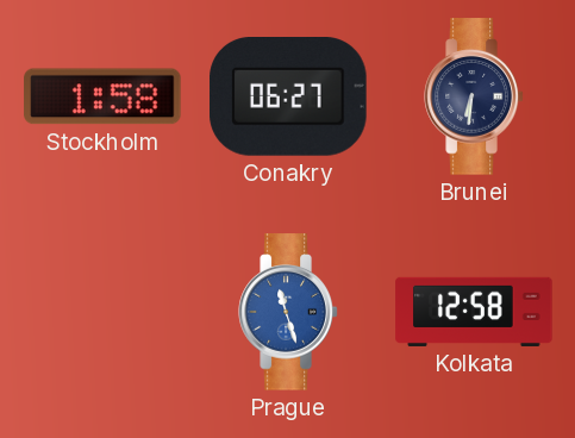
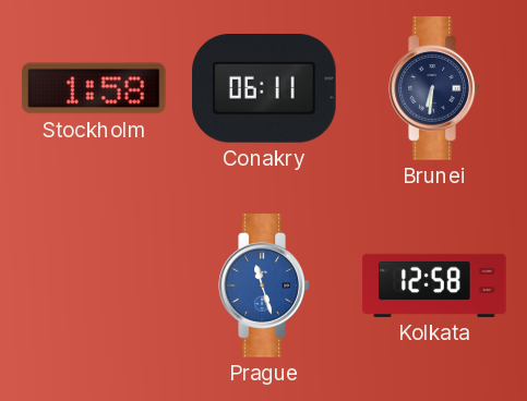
Conakry: 06:27 -> 06:11 (264, 89)
